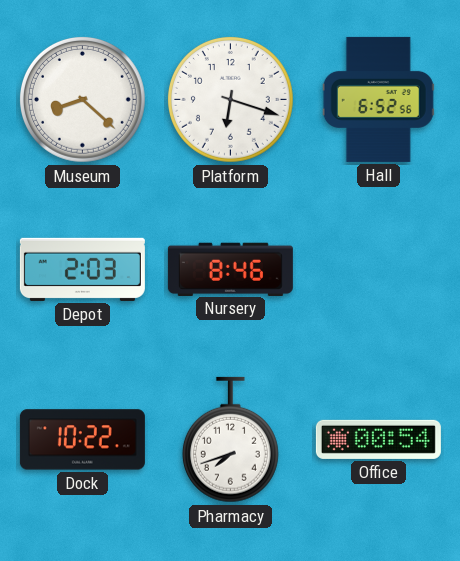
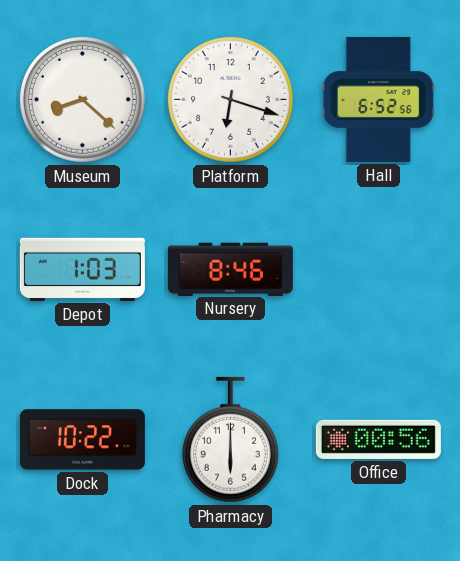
Depot: 2:03 -> 1:03 (82, 269)
Pharmacy: 7:42 -> 6:00 (230, 440)
Office: 00:54 -> 00:56 (378, 439)
